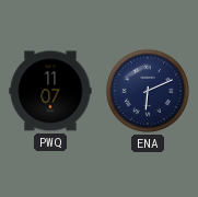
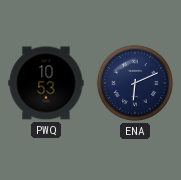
PWQ: 11:07 -> 10:53 (46, 83)
